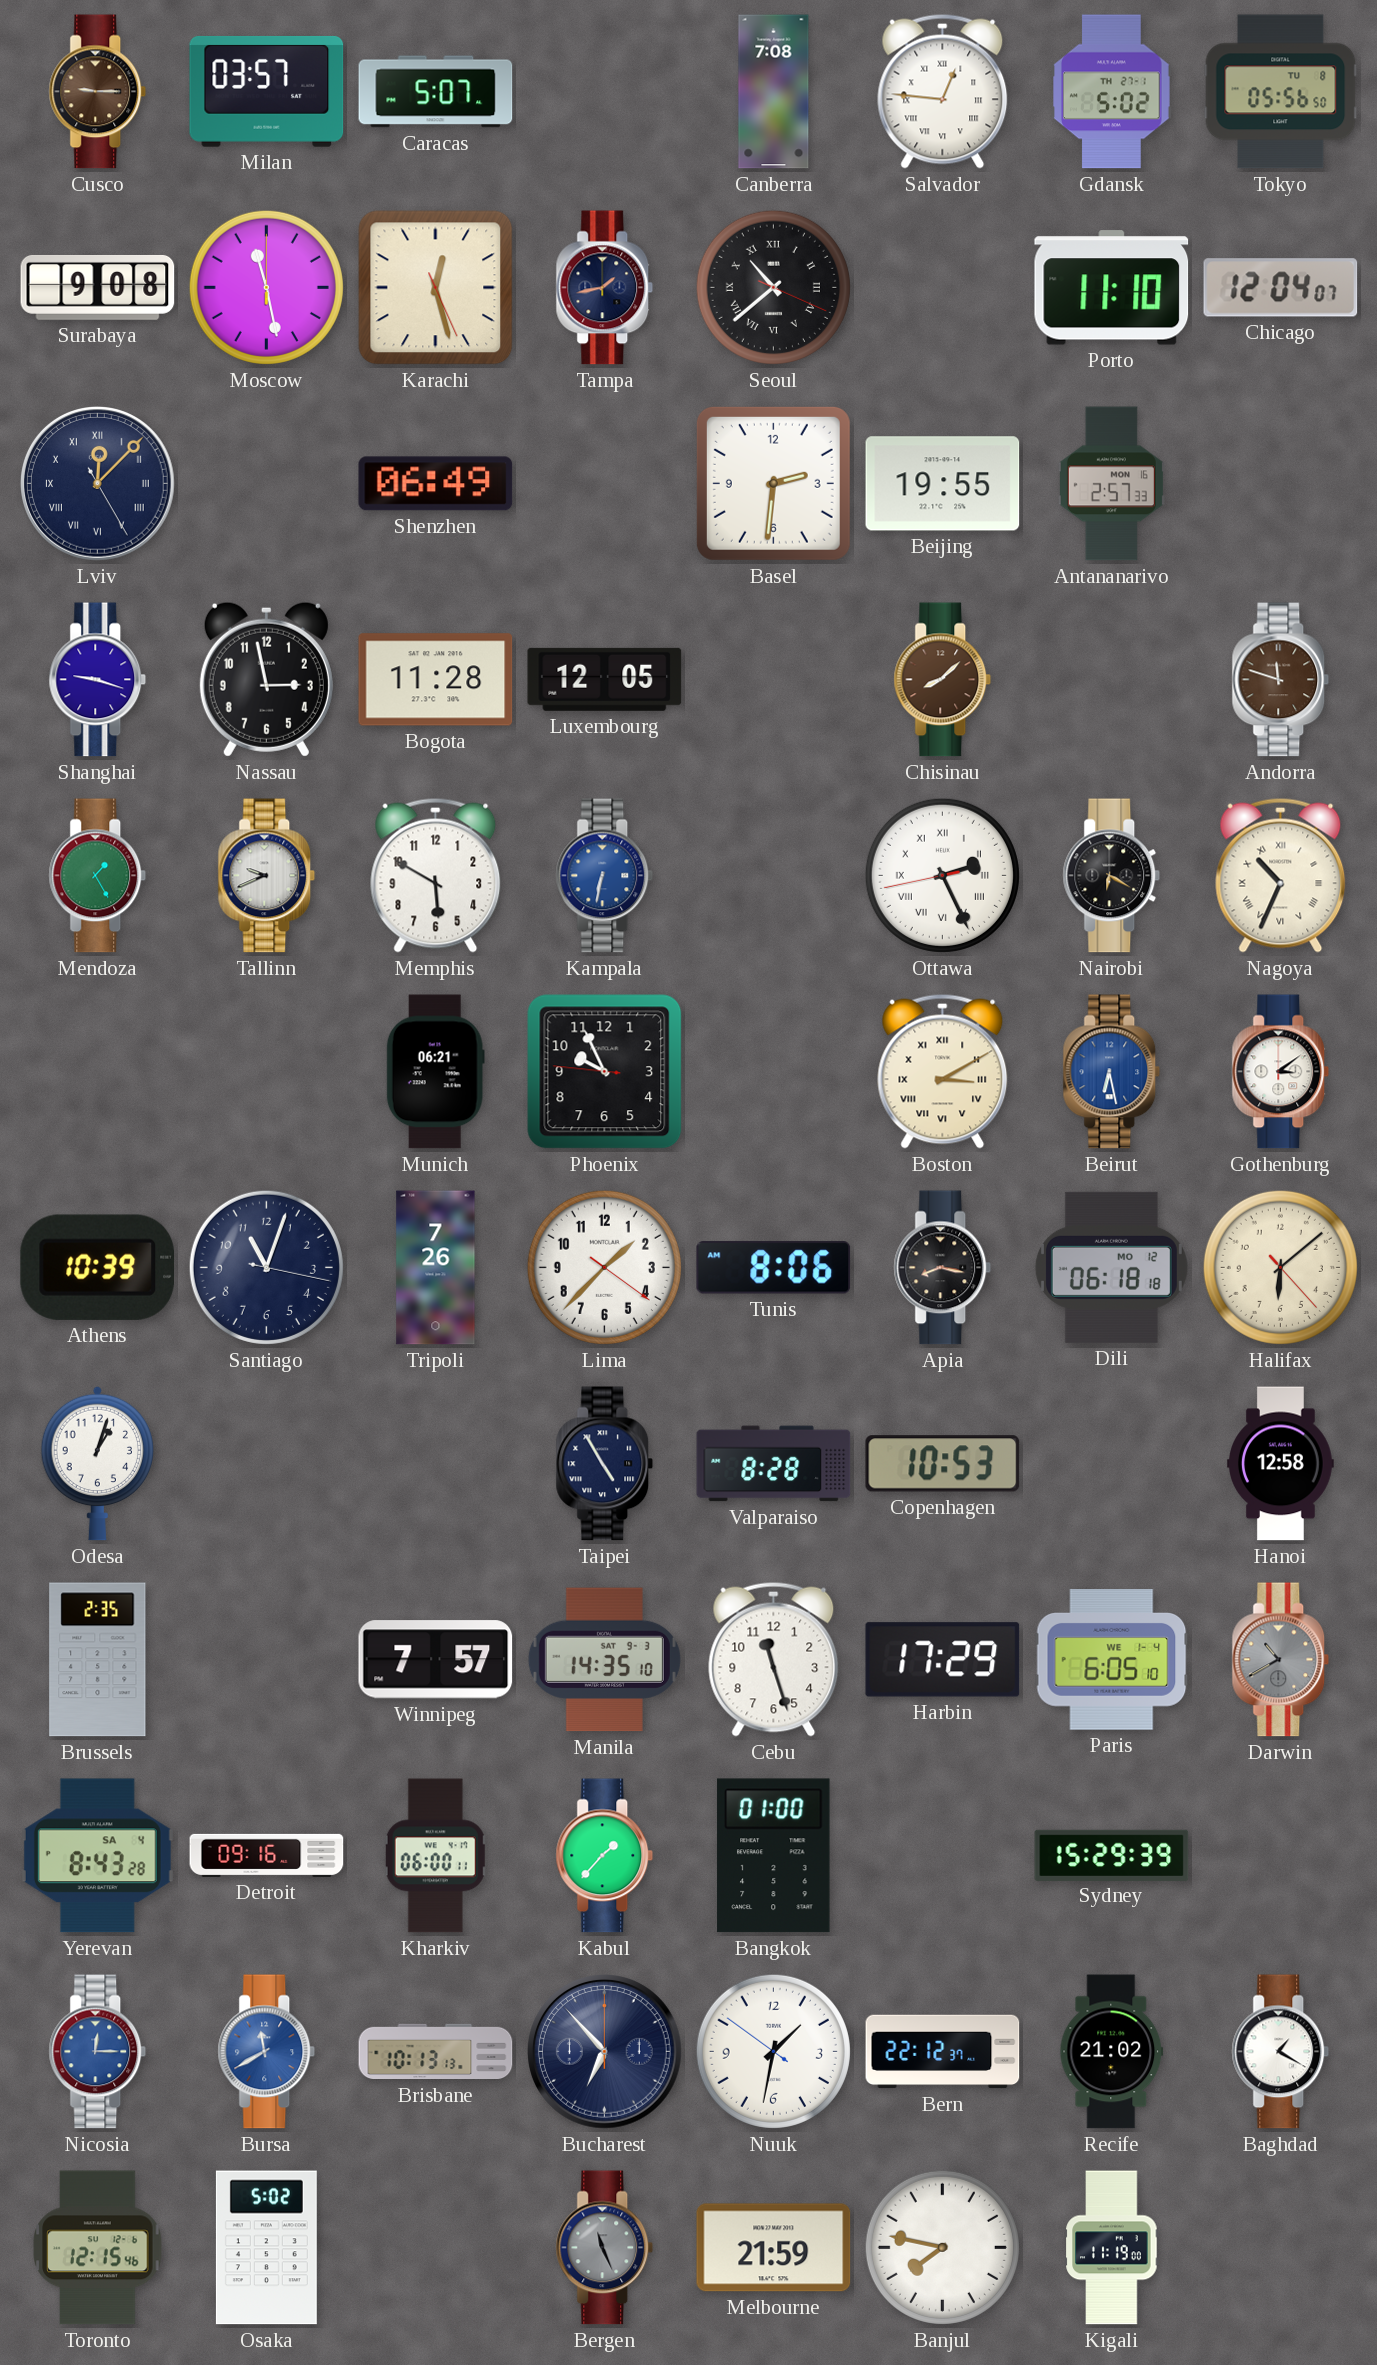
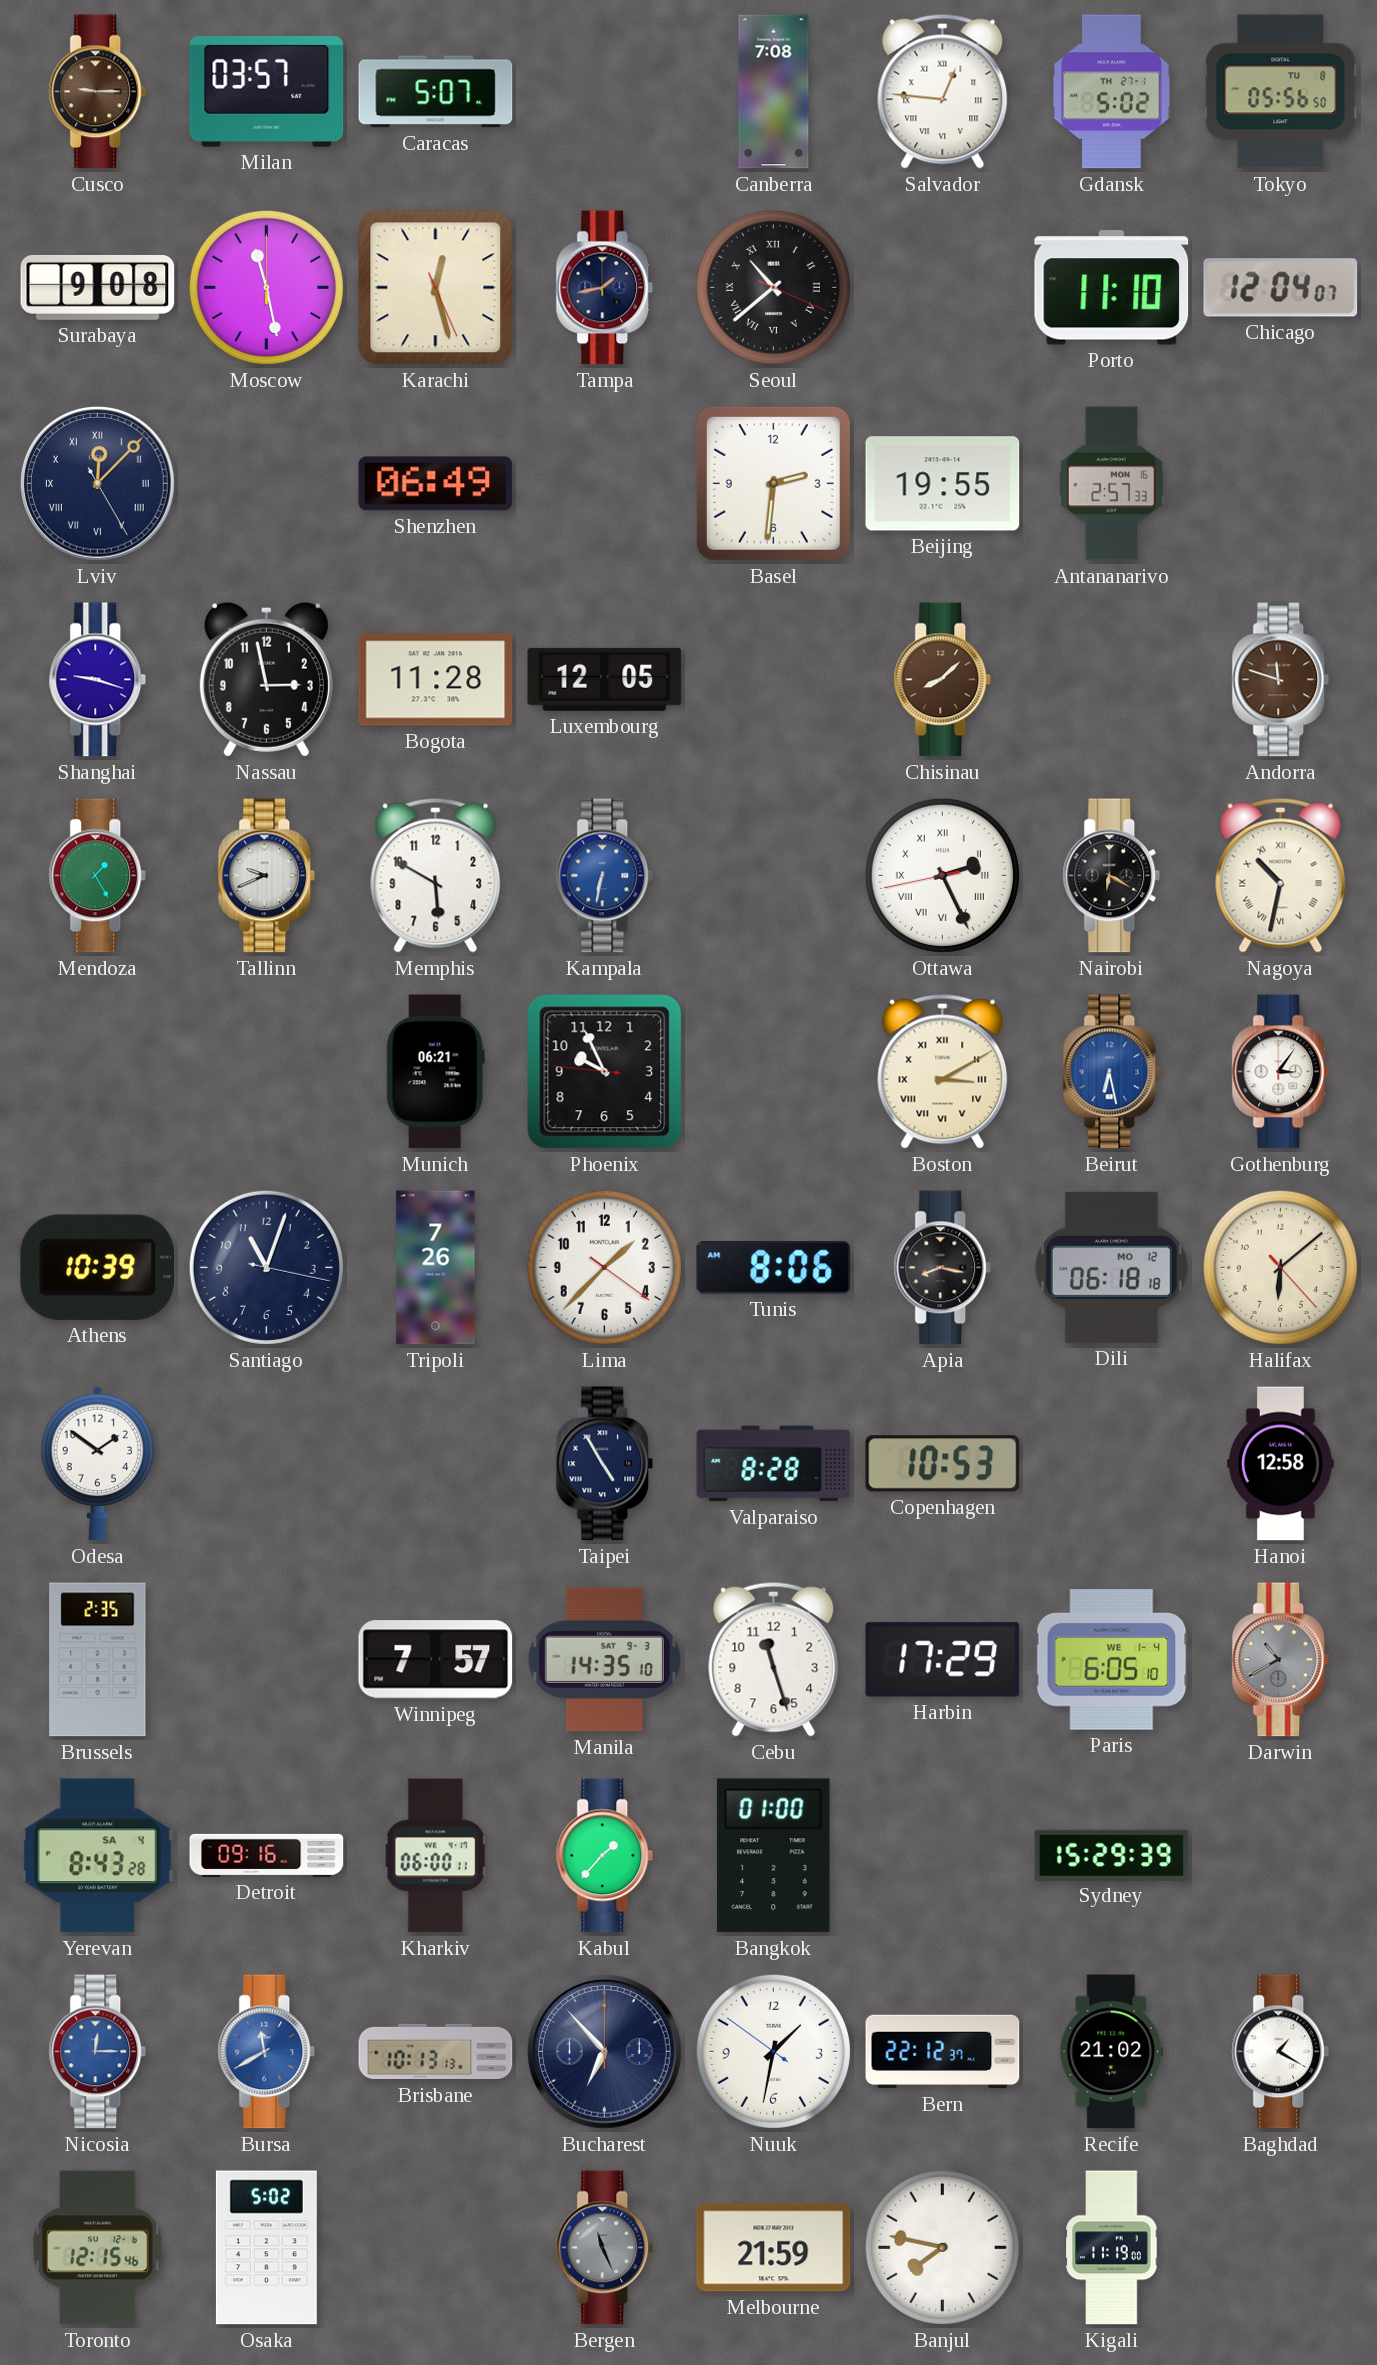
Nagoya: 10:34 -> 10:32 (1281, 875)
Gothenburg: 3:09 -> 3:06 (1281, 1072)
Odesa: 1:03 -> 1:51 (98, 1463)
